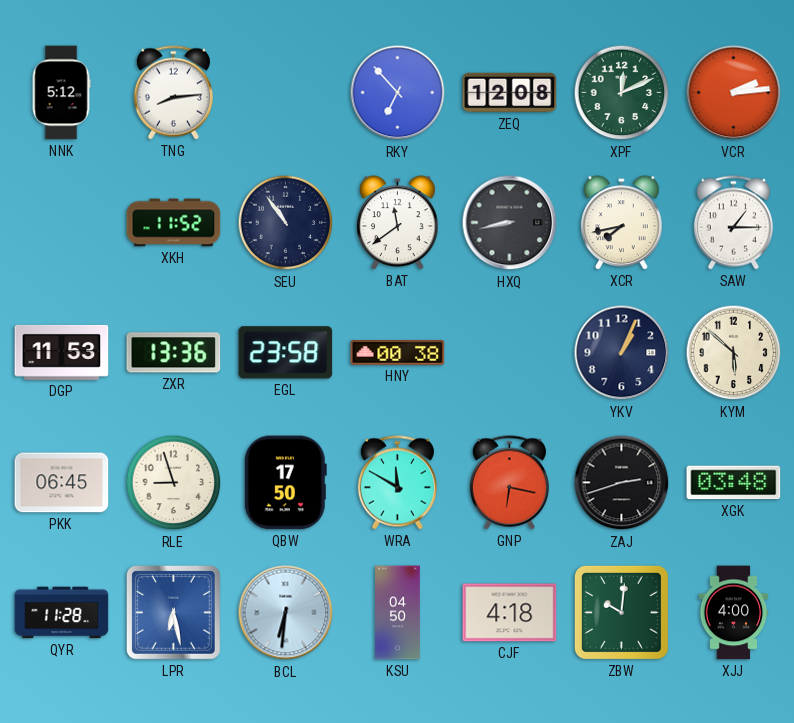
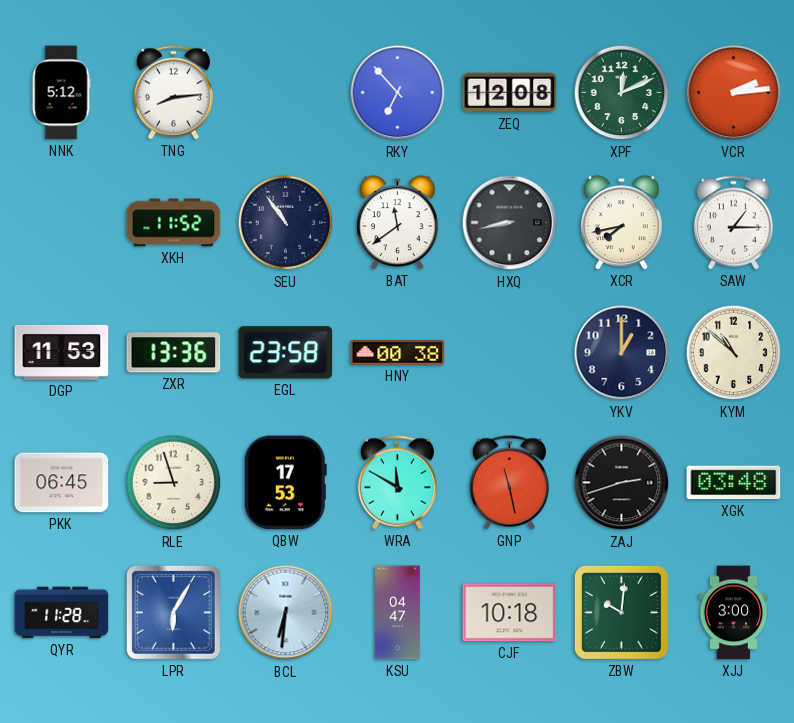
YKV: 1:04 -> 1:00 (622, 353)
KYM: 5:52 -> 10:52 (734, 353)
QBW: 17:50 -> 17:53 (285, 483)
GNP: 6:17 -> 11:28 (509, 483)
LPR: 6:28 -> 6:05 (173, 612)
KSU: 04:50 -> 04:47 (398, 613)
CJF: 4:18 -> 10:18 (510, 613)
XJJ: 4:00 -> 3:00 (734, 613)
